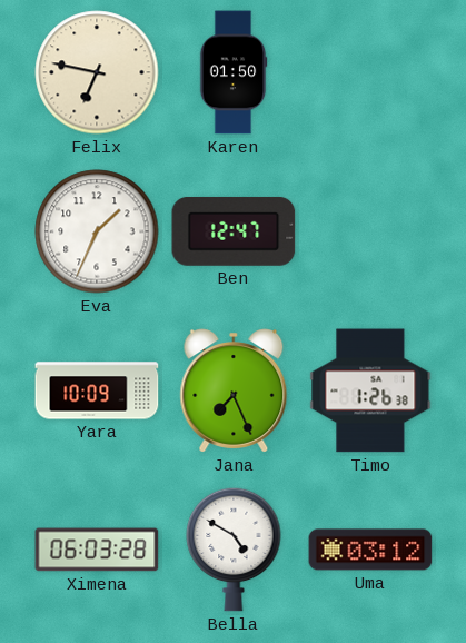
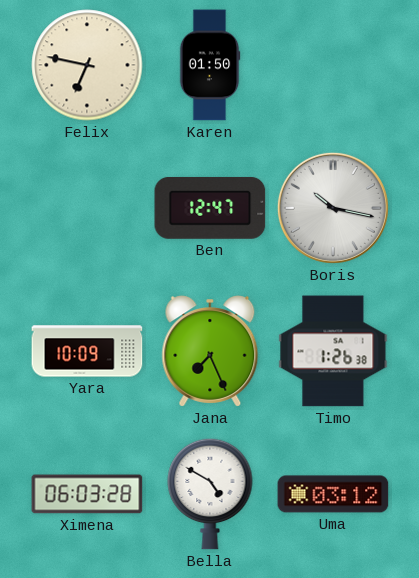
Eva: 1:34 -> none (97, 231)
Boris: none -> 10:17 (333, 208)
